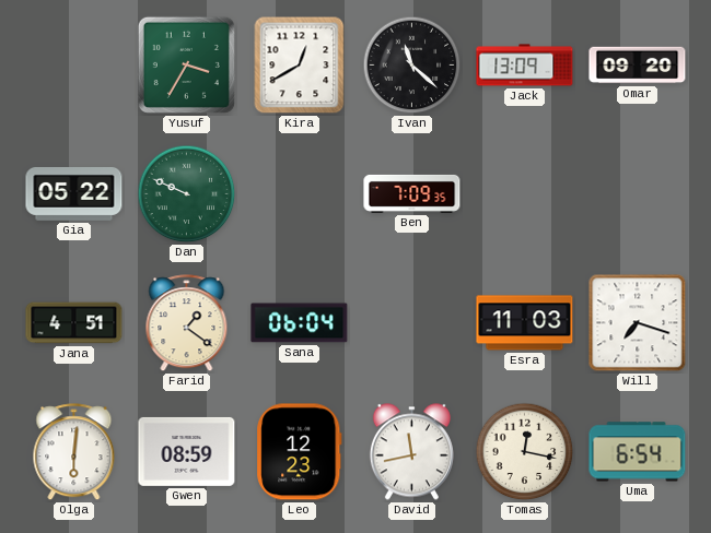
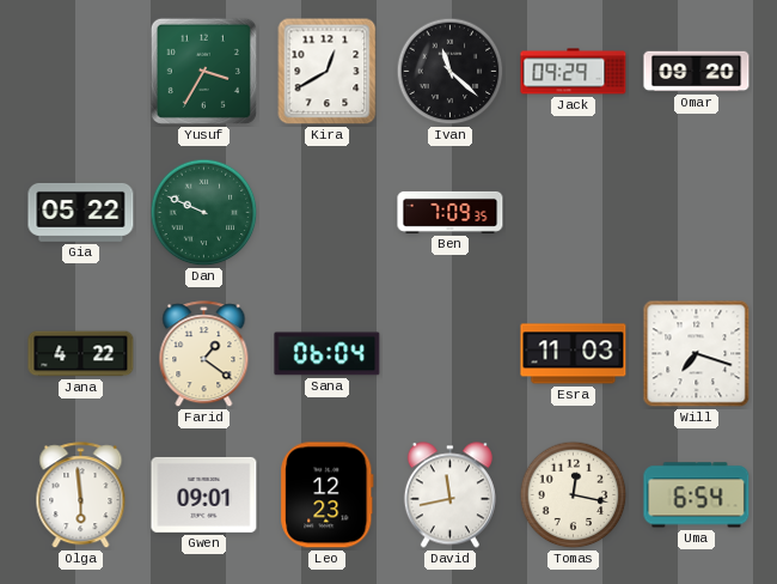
Jack: 13:09 -> 09:29 (574, 72)
Jana: 4:51 -> 4:22 (81, 354)
Olga: 6:01 -> 5:59 (81, 495)
Gwen: 08:59 -> 09:01 (204, 494)
